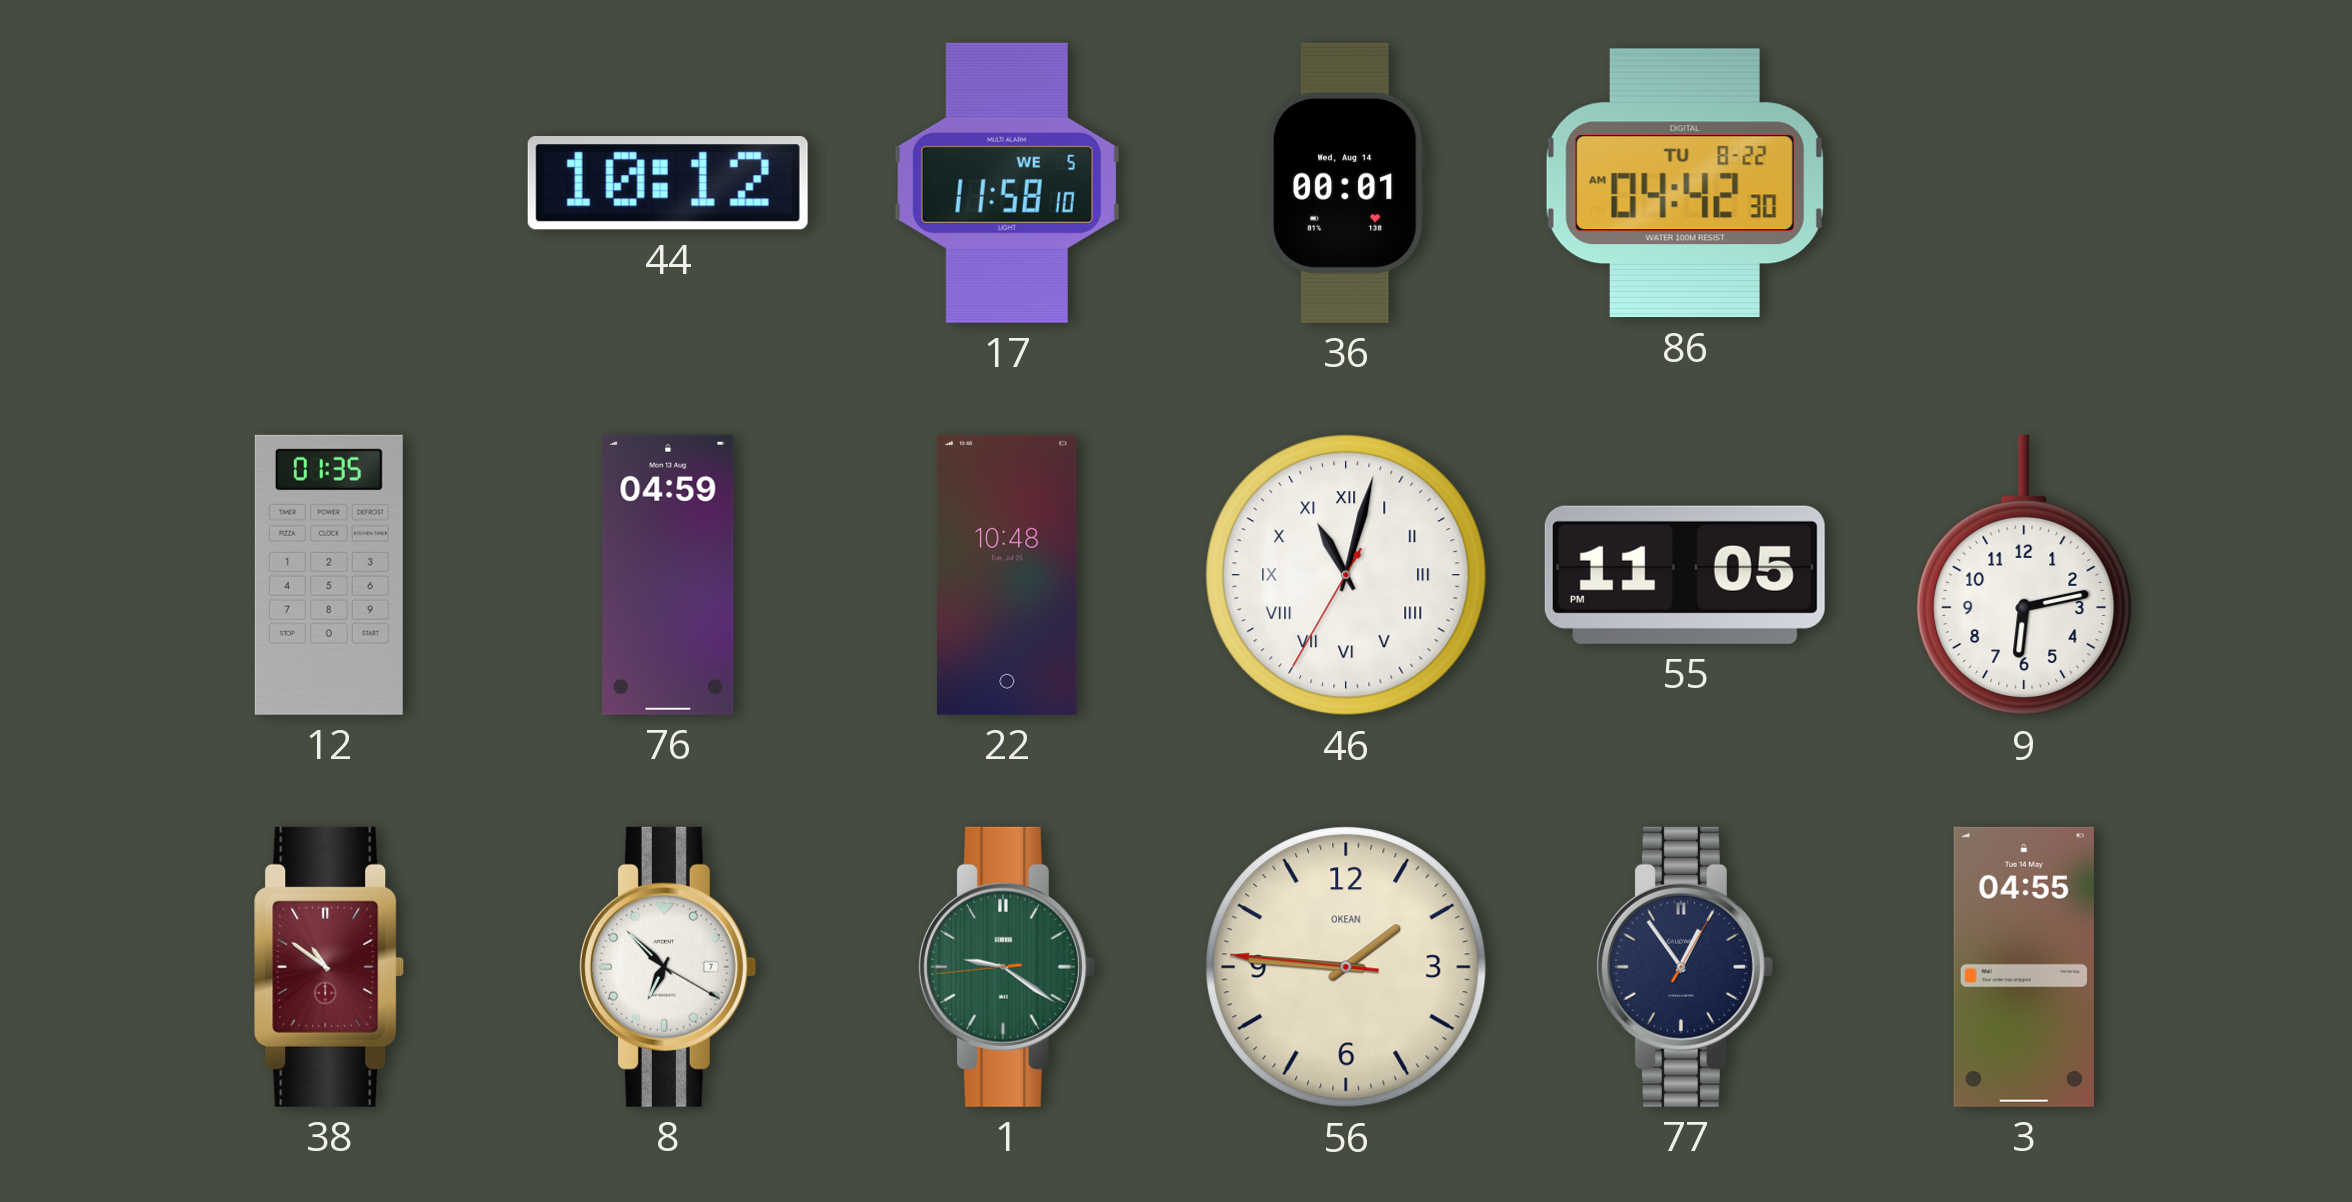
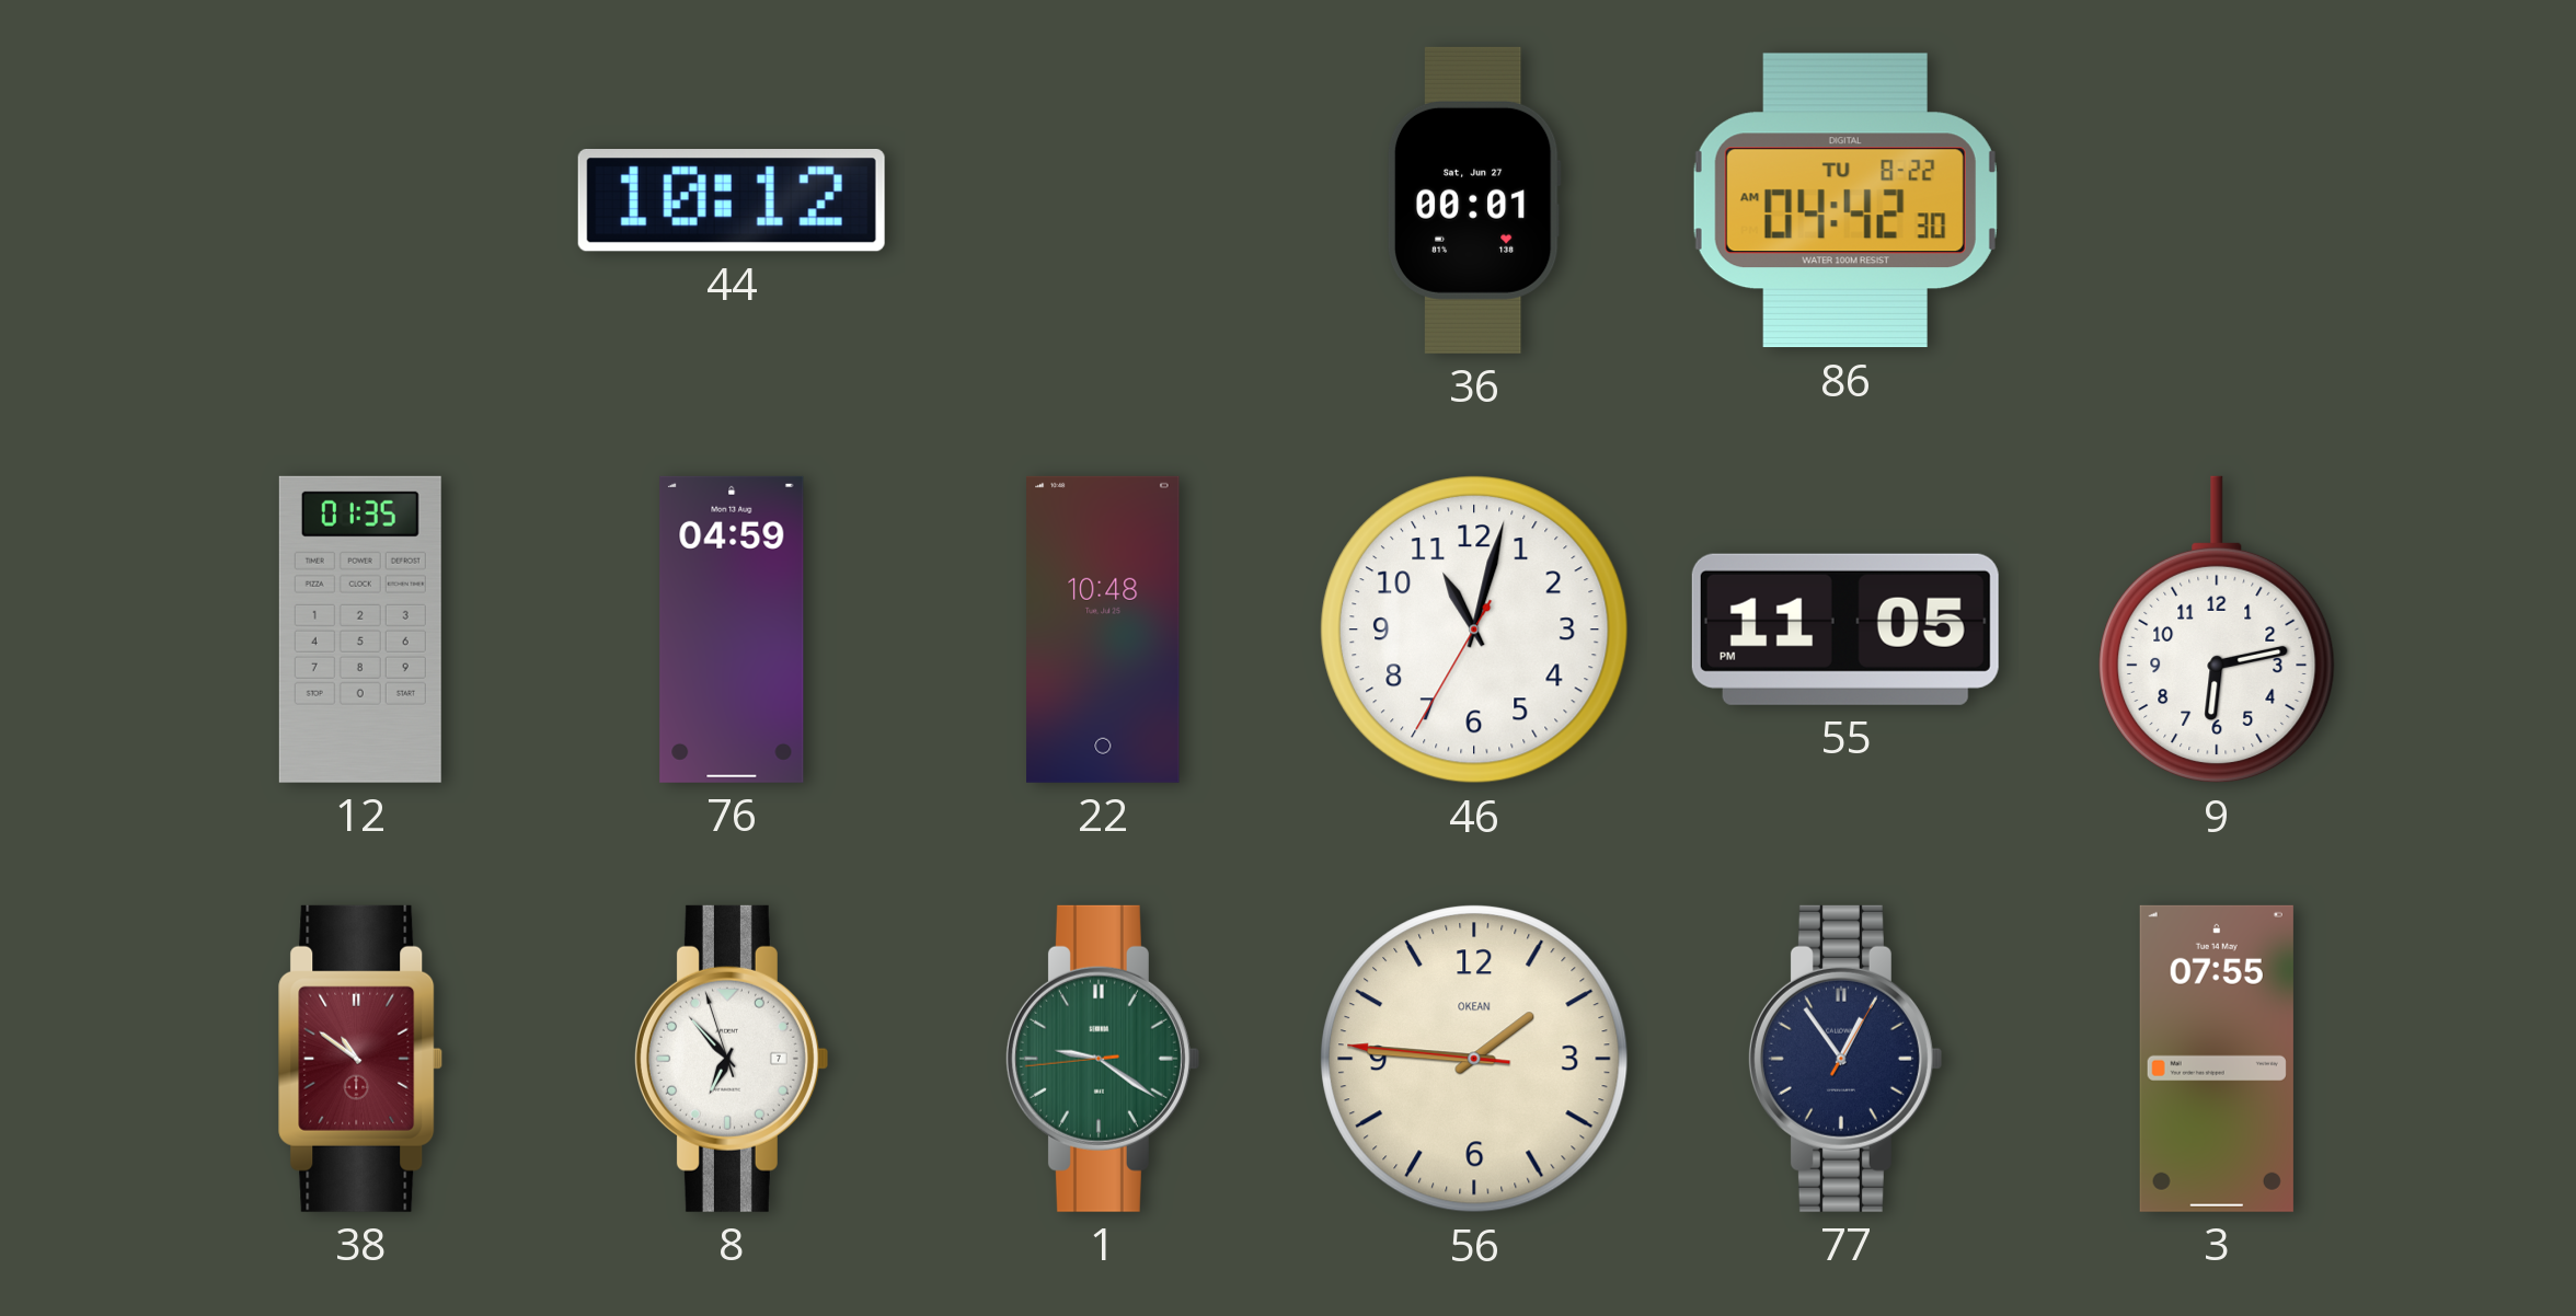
17: 11:58 -> none (1007, 183)
36 date: Wed, Aug 14 -> Sat, Jun 27 (1474, 200)
46 numerals: Roman -> Arabic (1474, 630)
8: 6:52:20 -> 6:52:57 (731, 1059)
3: 04:55 -> 07:55 (2217, 1059)
